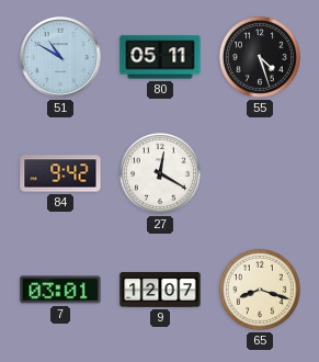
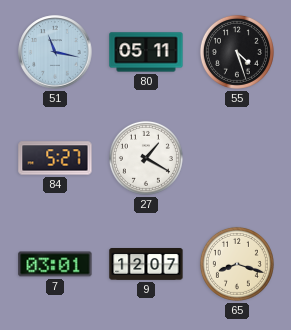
51: 10:50 -> 11:17 (55, 52)
84: 9:42 -> 5:27 (55, 158)
27: 12:20 -> 1:20 (146, 158)
